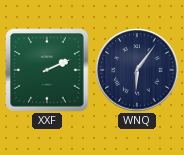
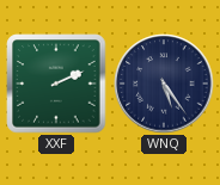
WNQ: 6:06 -> 5:24 (164, 84)
